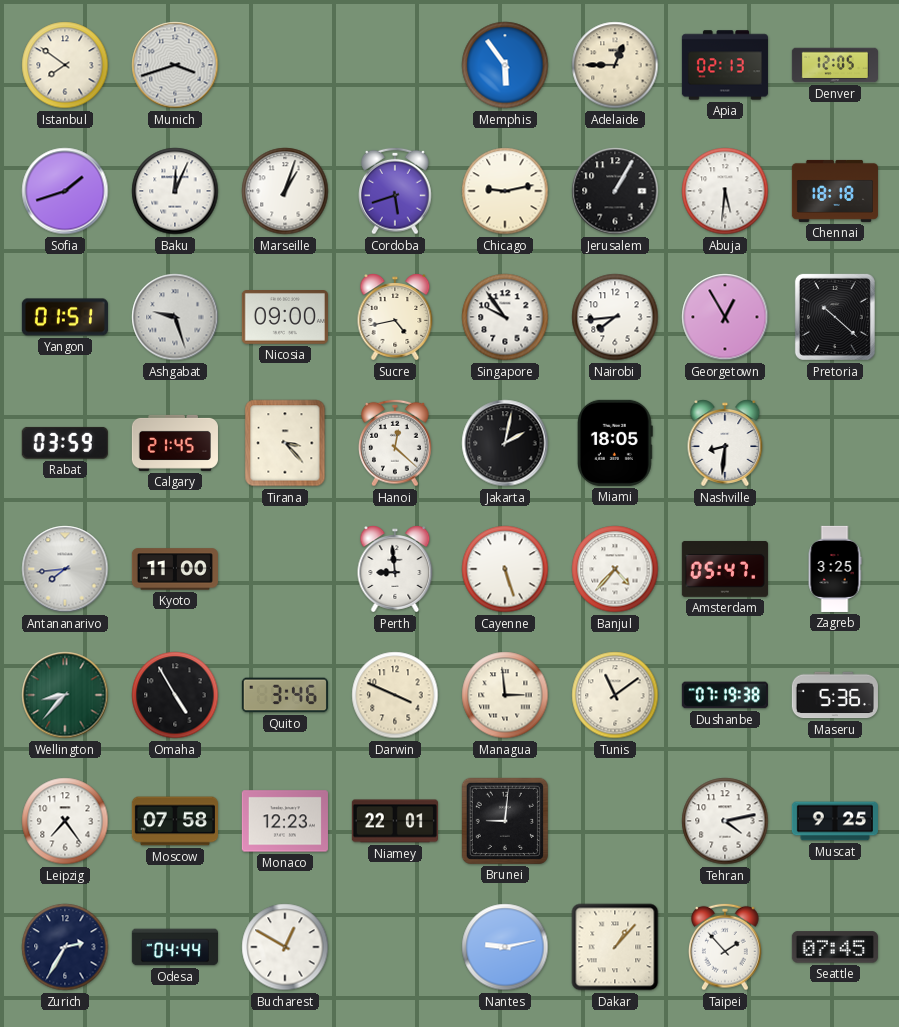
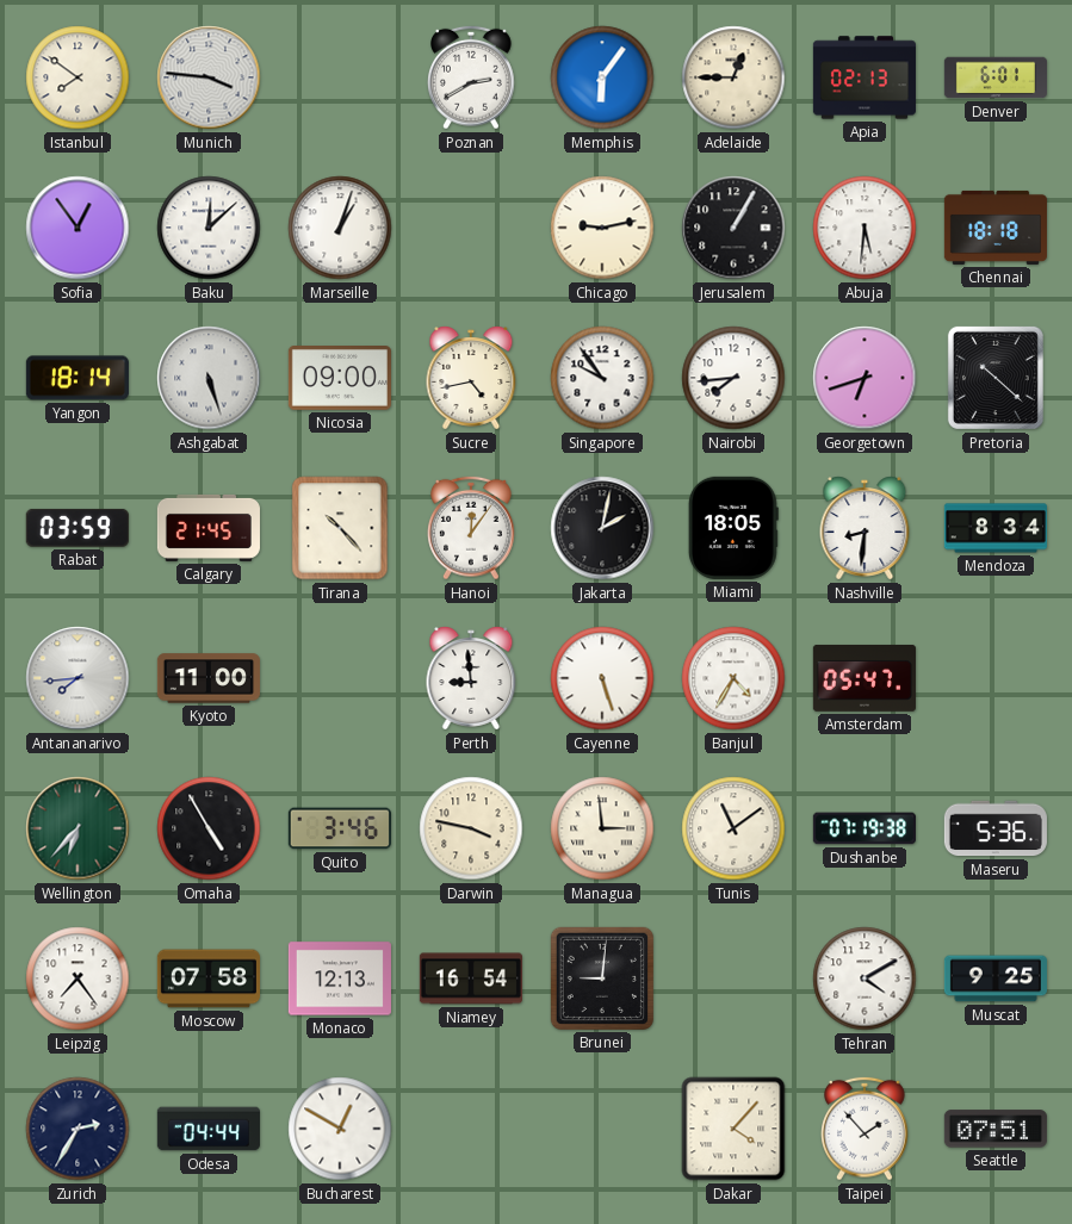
Munich: 3:42 -> 3:46 (209, 77)
Poznan: none -> 2:40 (472, 77)
Memphis: 5:54 -> 6:06 (602, 77)
Denver: 12:05 -> 6:01 (994, 77)
Sofia: 1:42 -> 12:54 (78, 228)
Baku: 12:04 -> 12:08 (209, 228)
Cordoba: 5:42 -> none (396, 191)
Yangon: 01:51 -> 18:14 (78, 378)
Ashgabat: 9:27 -> 5:27 (209, 378)
Georgetown: 12:55 -> 6:42 (865, 378)
Tirana: 3:23 -> 10:23 (340, 528)
Hanoi: 12:22 -> 12:06 (472, 528)
Mendoza: none -> 8:34 (996, 528)
Banjul: 4:37 -> 4:35 (733, 678)
Zagreb: 3:25 -> none (835, 569)
Wellington: 8:37 -> 6:37 (78, 828)
Darwin: 3:49 -> 3:47 (471, 828)
Monaco: 12:23 -> 12:13 (340, 978)
Niamey: 22:01 -> 16:54 (471, 978)
Tehran: 4:13 -> 4:10 (865, 978)
Nantes: 9:13 -> none (505, 947)
Dakar: 1:07 -> 4:07 (733, 1129)
Seattle: 07:45 -> 07:51 (996, 1129)
